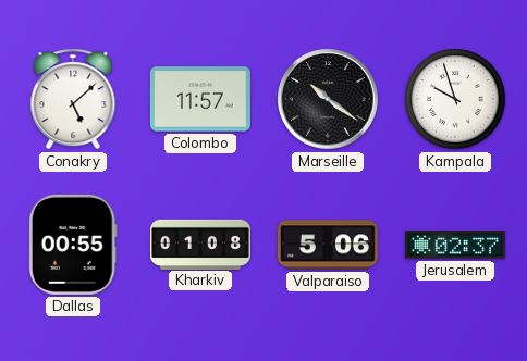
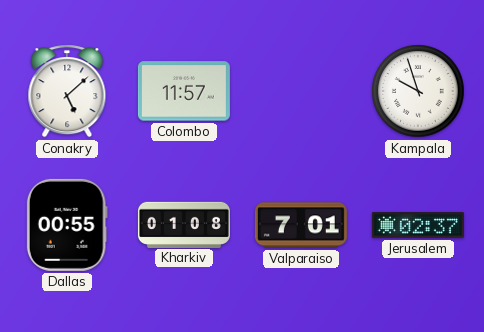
Marseille: 10:21 -> none (329, 100)
Valparaiso: 5:06 -> 7:01 (301, 225)
